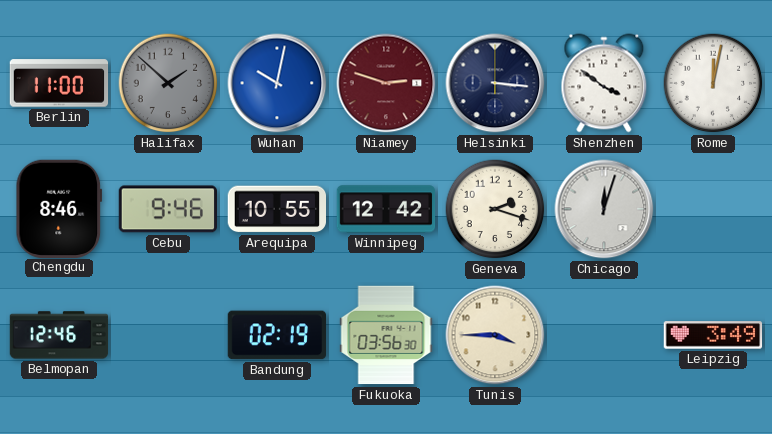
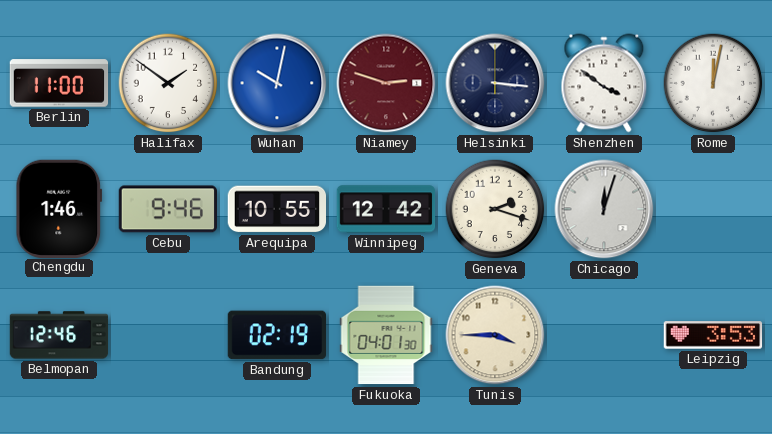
Halifax: 1:52 -> 1:51 (168, 83)
Halifax dial: grey -> white (168, 83)
Chengdu: 8:46 -> 1:46 (59, 208)
Fukuoka: 03:56 -> 04:01 (386, 335)
Leipzig: 3:49 -> 3:53 (713, 335)
